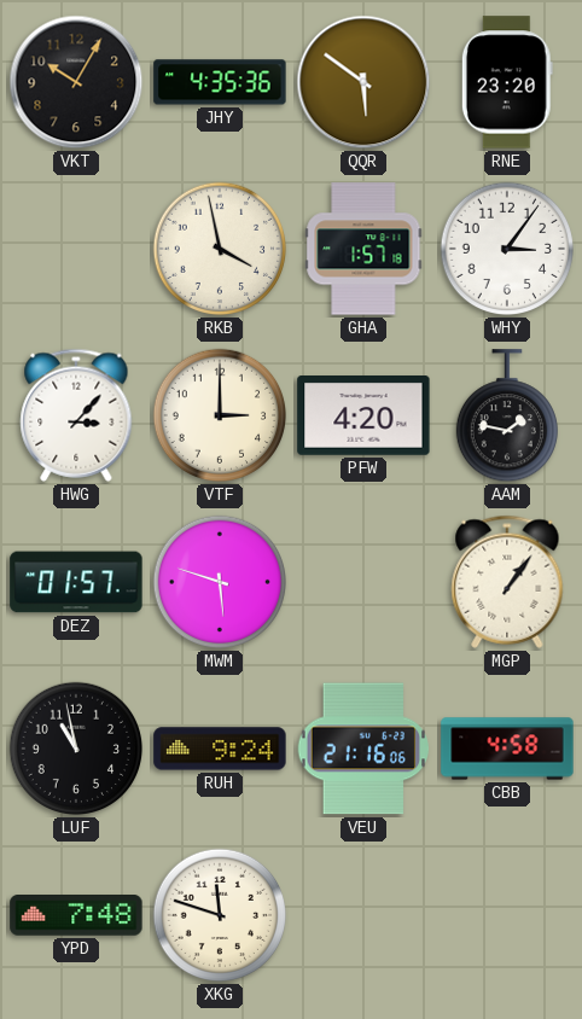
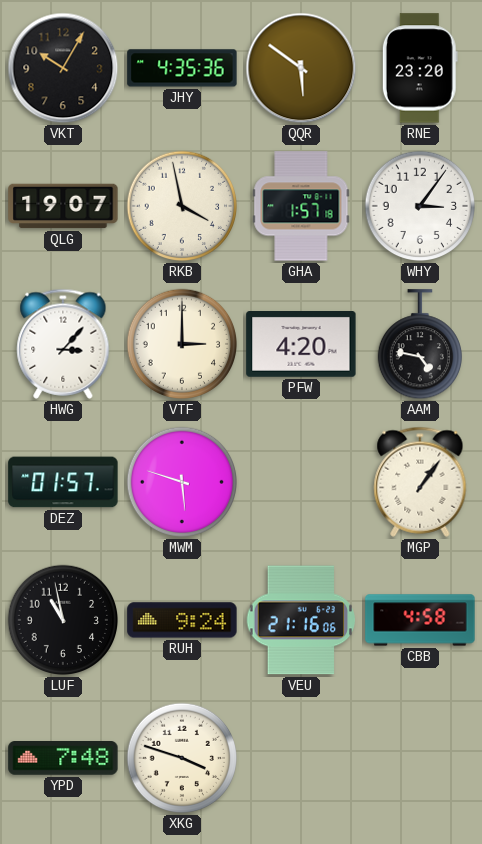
QLG: none -> 19:07 (63, 206)
AAM: 1:47 -> 4:47 (419, 345)
XKG: 11:48 -> 3:48 (182, 758)
